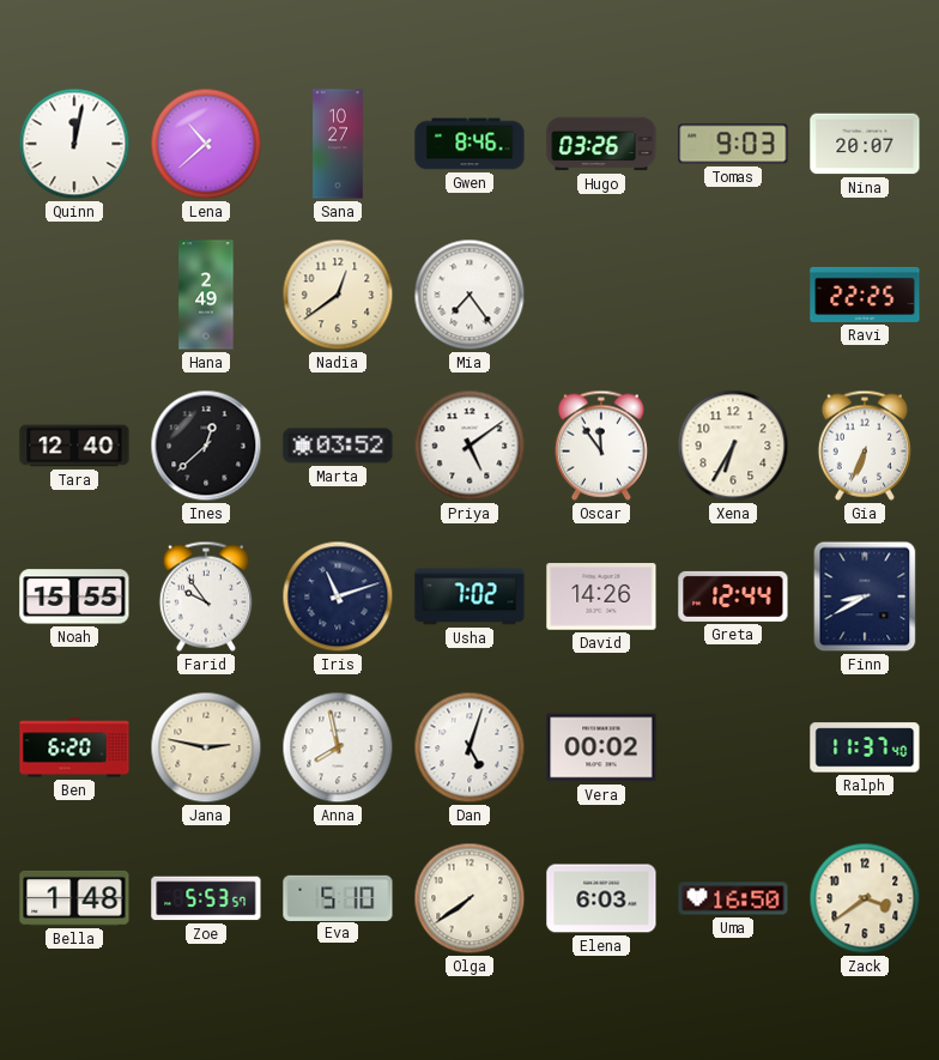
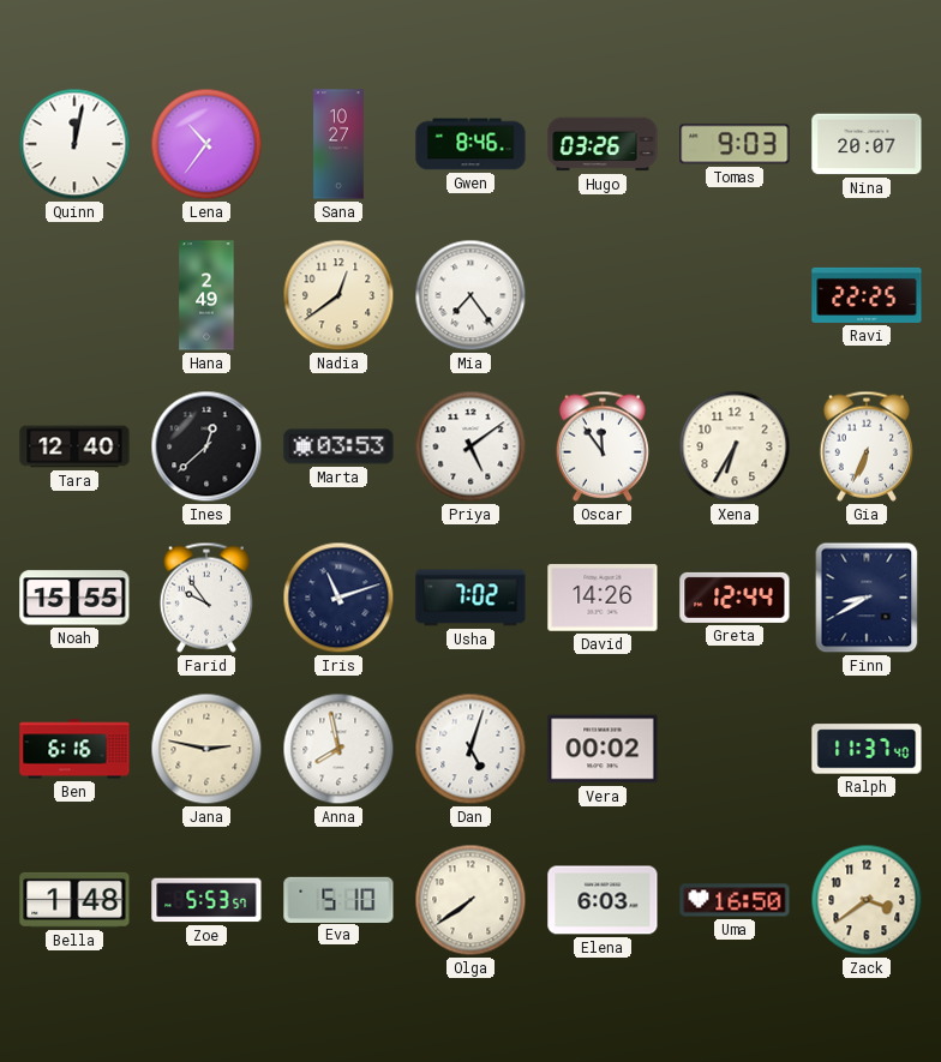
Lena: 10:38 -> 10:36 (206, 144)
Marta: 03:52 -> 03:53 (338, 446)
Ben: 6:20 -> 6:16 (74, 749)
